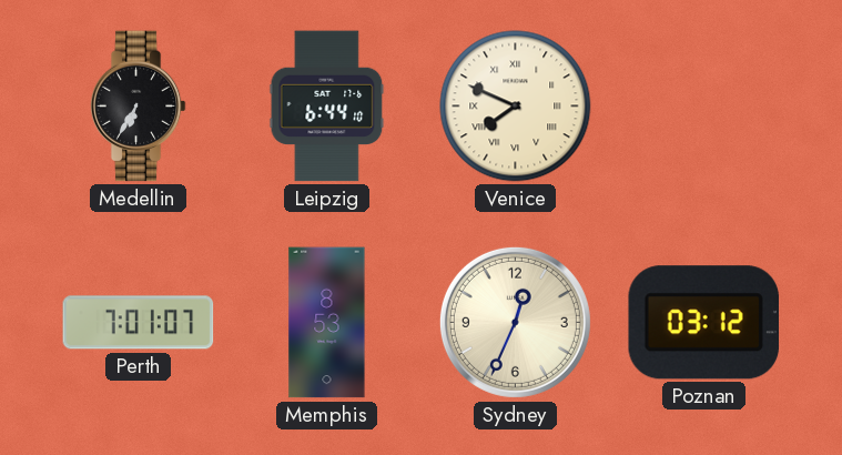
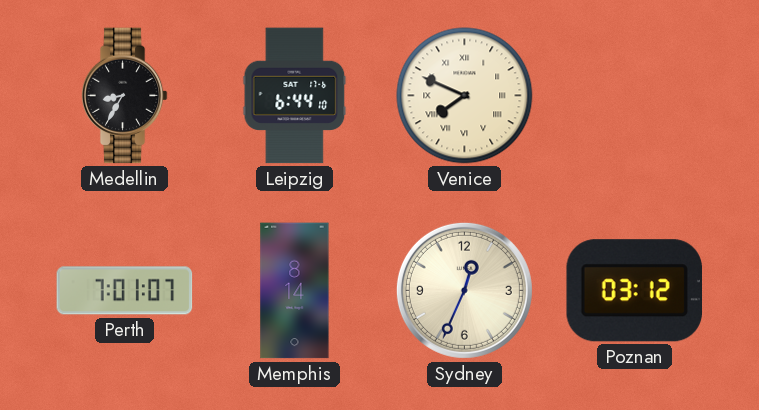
Medellin: 6:35 -> 8:35 (124, 96)
Memphis: 8:53 -> 8:14 (295, 291)
